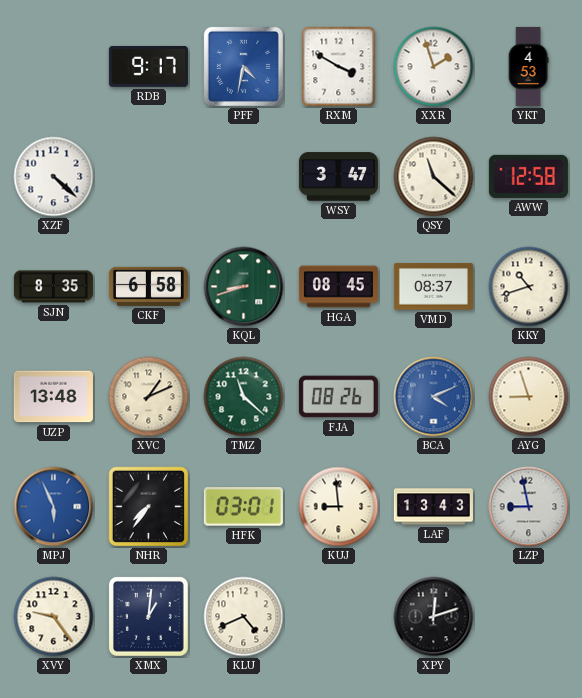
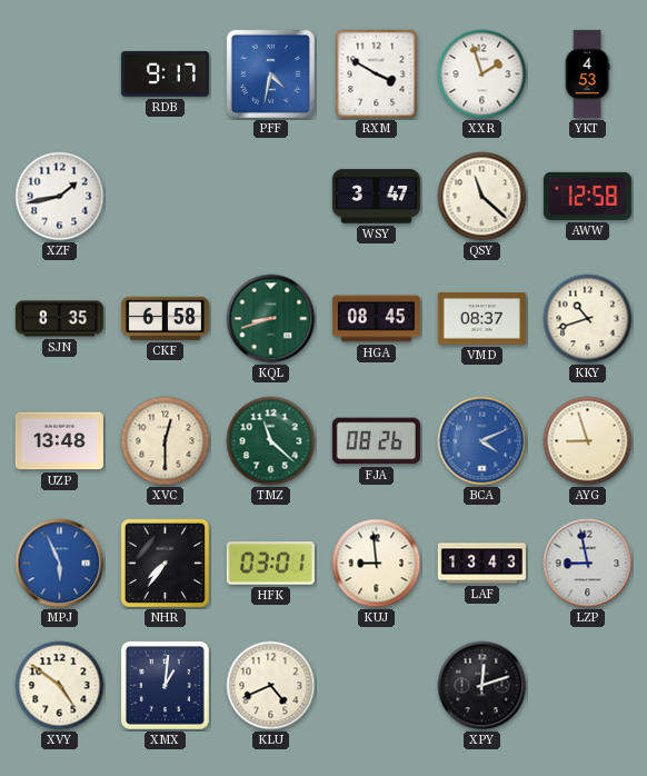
XZF: 4:22 -> 1:43 (60, 197)
XVC: 1:11 -> 12:30 (166, 441)
XVY: 9:24 -> 4:51 (60, 686)
